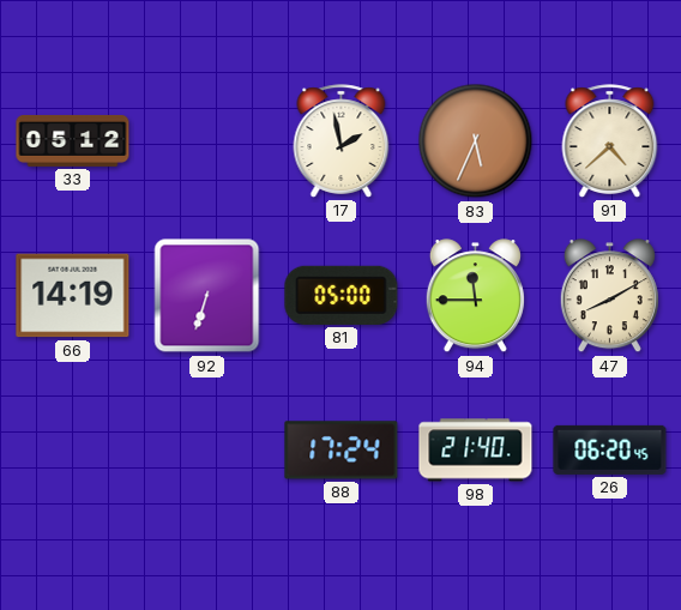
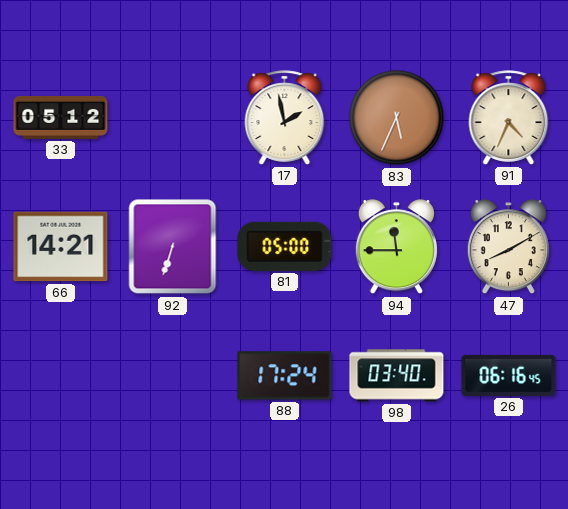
91: 4:38 -> 4:34 (509, 118)
66: 14:19 -> 14:21 (61, 247)
98: 21:40 -> 03:40 (397, 376)
26: 06:20 -> 06:16 (509, 375)
